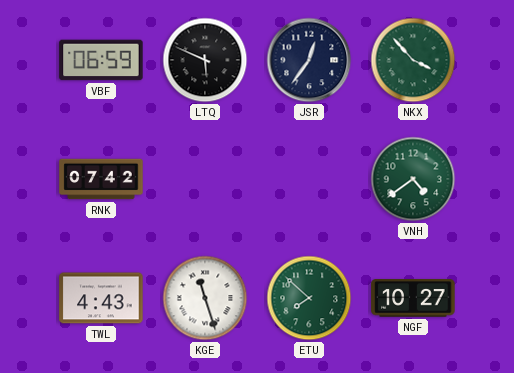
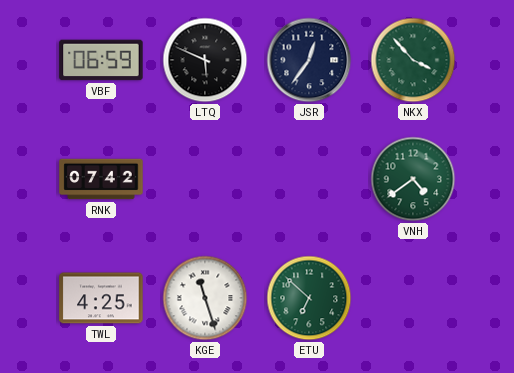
TWL: 4:43 -> 4:25 (101, 298)
ETU: 7:52 -> 6:52 (309, 298)
NGF: 10:27 -> none (413, 298)
